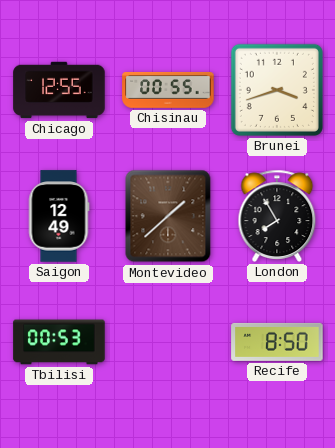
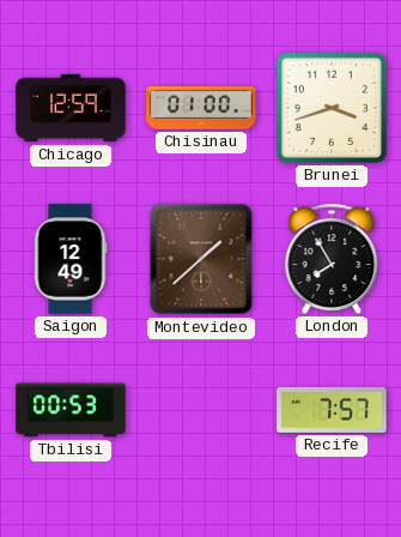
Chicago: 12:55 -> 12:59 (71, 108)
Chisinau: 00:55 -> 01:00 (201, 108)
Recife: 8:50 -> 7:57 (332, 410)
